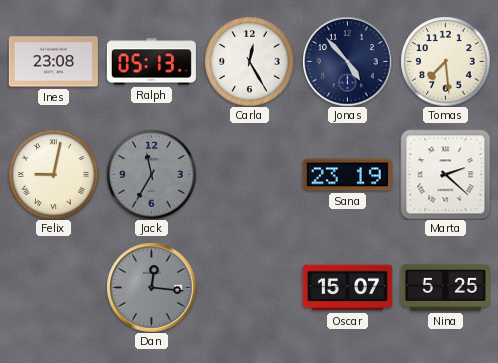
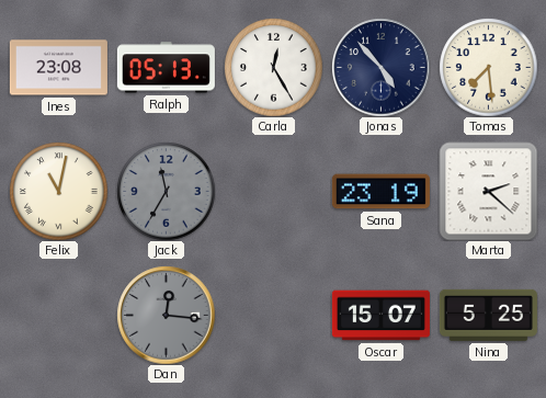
Felix: 9:02 -> 11:02 (58, 191)
